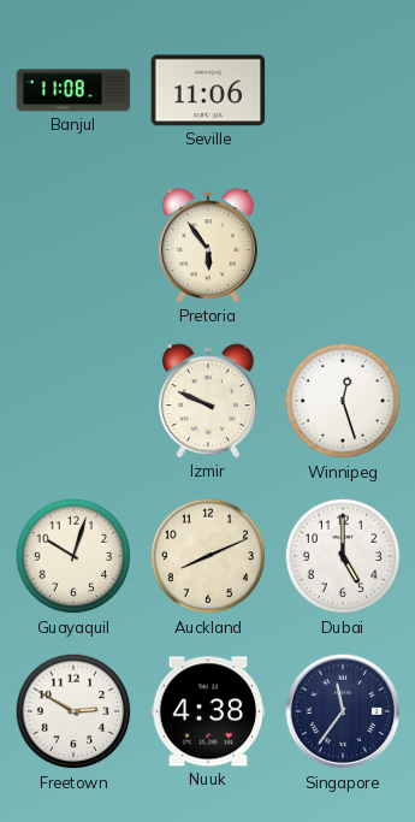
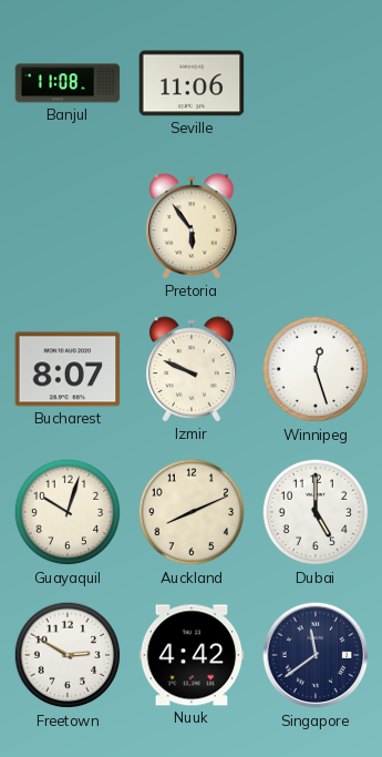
Bucharest: none -> 8:07 (68, 369)
Nuuk: 4:38 -> 4:42 (192, 655)
Singapore: 11:36 -> 11:39 (316, 655)
